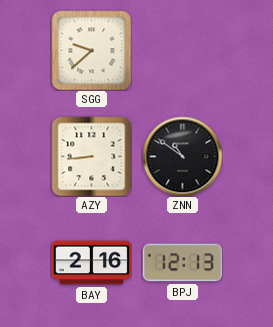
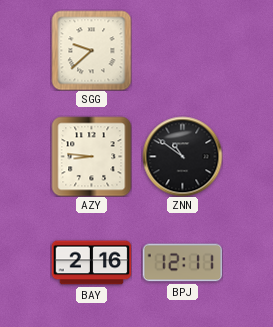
AZY: 8:44 -> 8:46 (91, 156)
BPJ: 12:13 -> 12:11 (182, 263)
